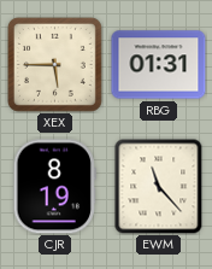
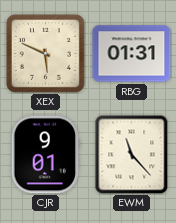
XEX: 5:45 -> 5:49 (45, 53)
CJR: 8:19 -> 9:01 (45, 155)
